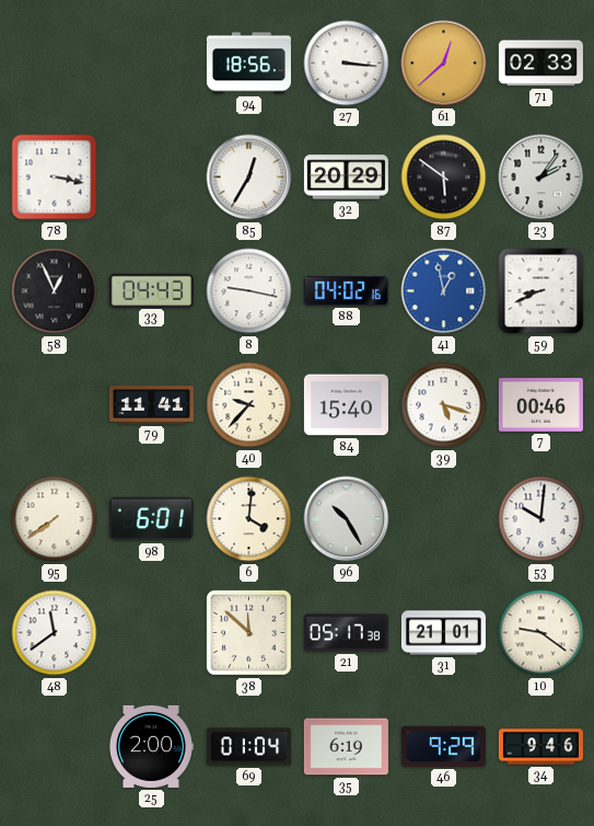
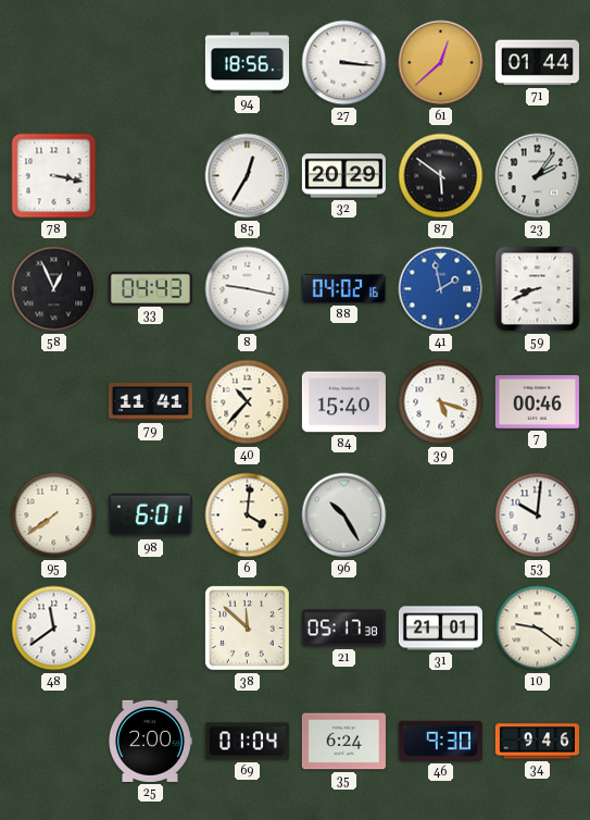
71: 02:33 -> 01:44 (537, 63)
41: 12:58 -> 1:58 (441, 289)
40: 9:37 -> 10:37 (248, 402)
35: 6:19 -> 6:24 (343, 742)
46: 9:29 -> 9:30 (440, 741)
